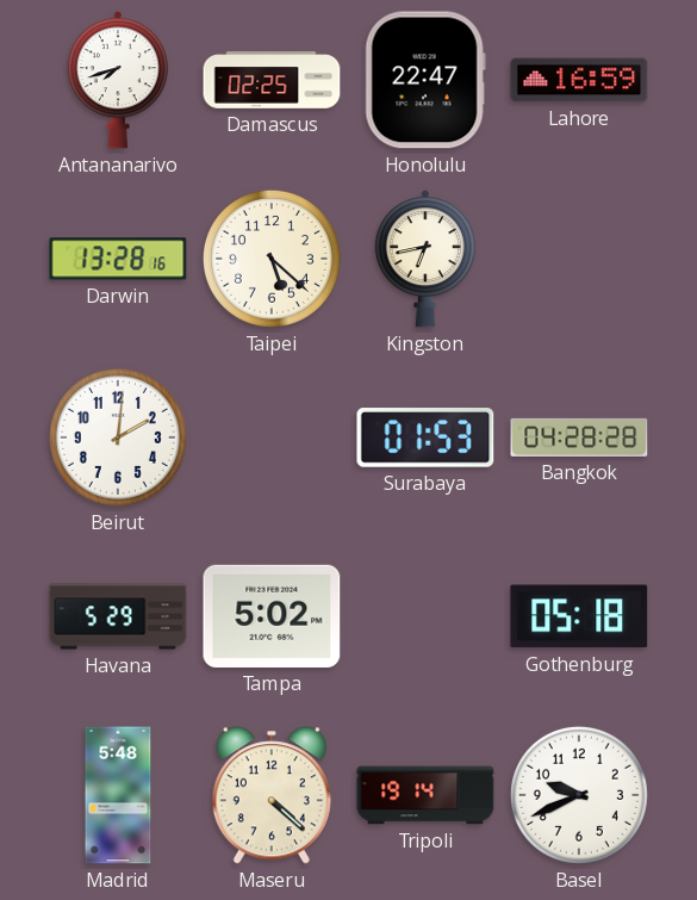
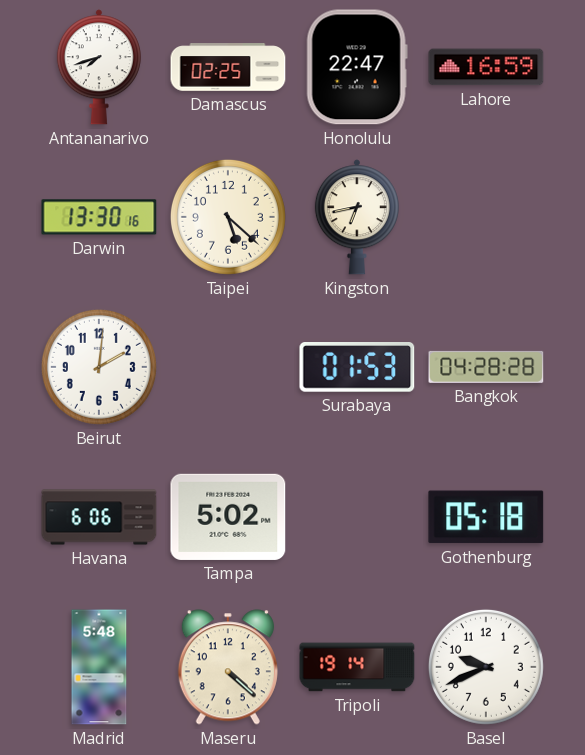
Darwin: 13:28 -> 13:30 (99, 217)
Havana: 5:29 -> 6:06 (99, 517)
